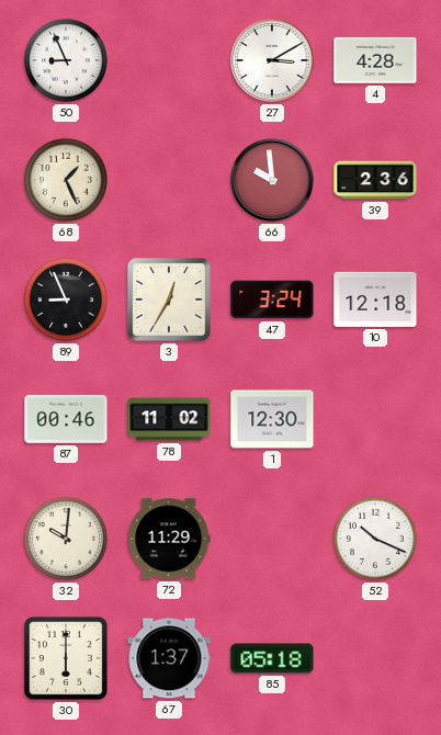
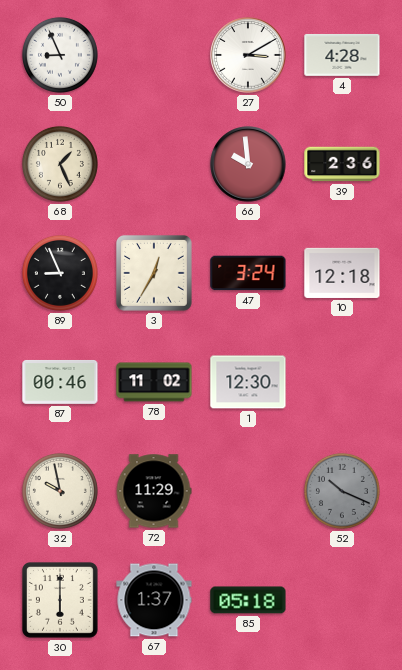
32: 10:01 -> 9:58 (60, 491)
52 dial: white -> grey (342, 491)
